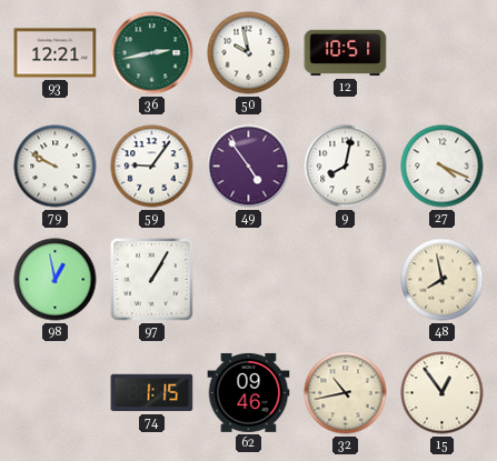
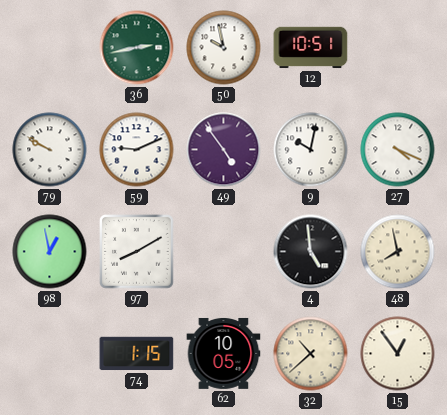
93: 12:21 -> none (56, 53)
59: 9:06 -> 9:11 (137, 150)
9: 8:02 -> 10:02 (311, 150)
97: 1:05 -> 8:10 (137, 252)
4: none -> 4:59 (311, 252)
62: 09:46 -> 10:05 (224, 353)
32: 10:43 -> 10:38 (311, 354)
